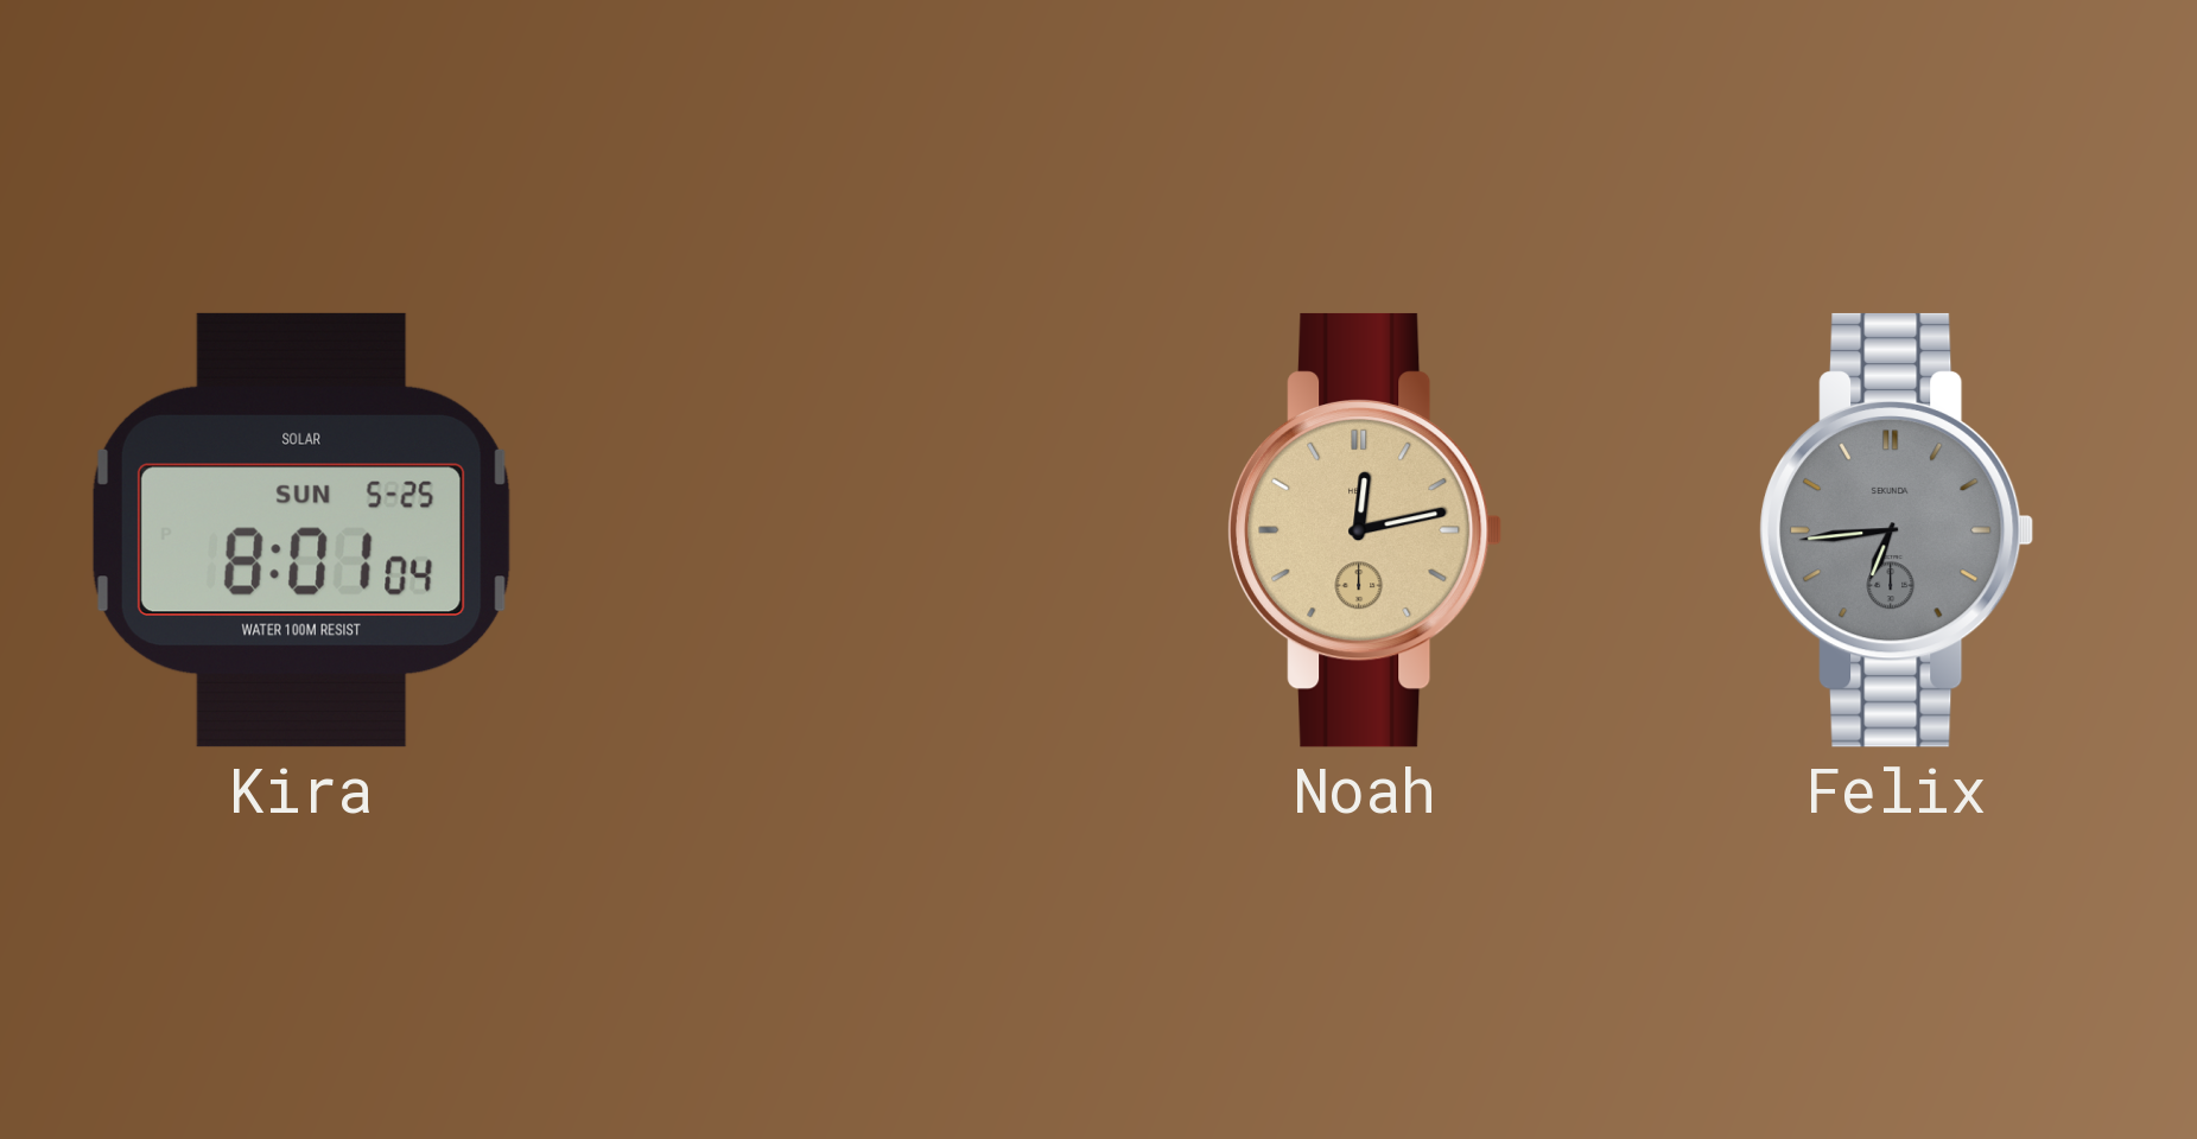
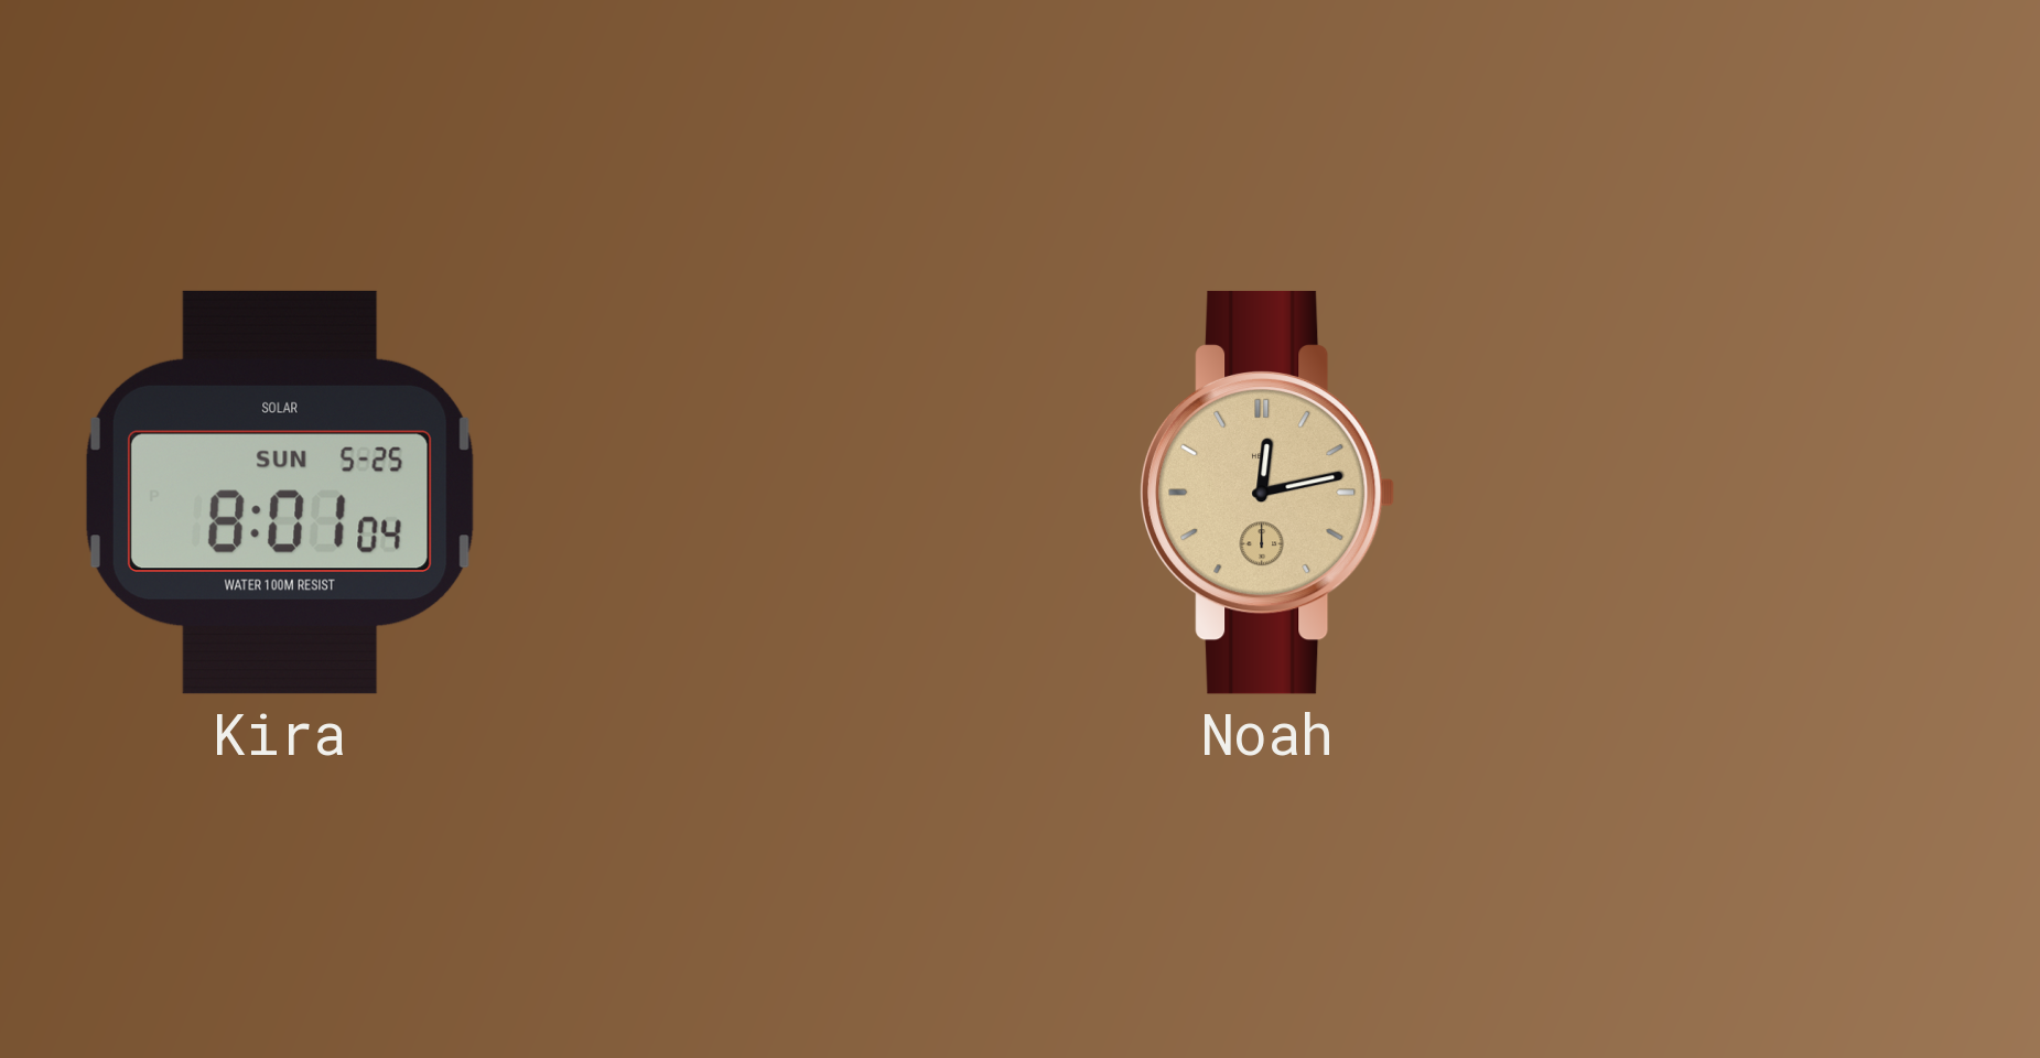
Felix: 6:44 -> none (1897, 530)
